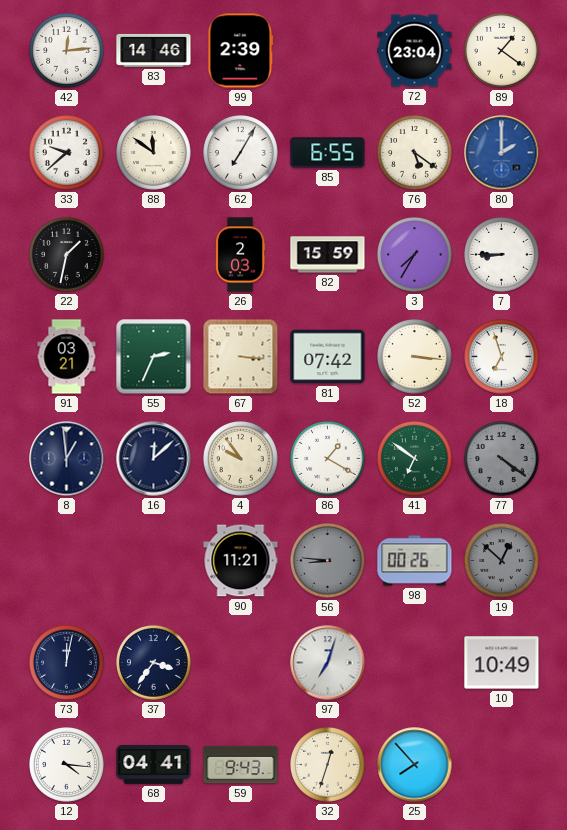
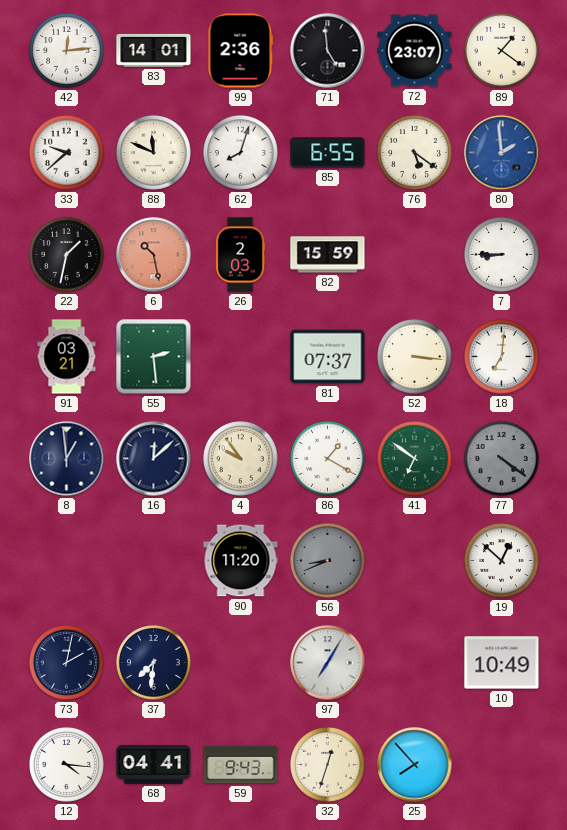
83: 14:46 -> 14:01 (154, 50)
99: 2:39 -> 2:36 (241, 51)
71: none -> 4:59 (328, 51)
72: 23:04 -> 23:07 (415, 51)
88: 11:51 -> 11:49 (154, 153)
62: 7:05 -> 8:03 (241, 153)
80: 2:00 -> 1:59 (502, 153)
6: none -> 10:28 (154, 255)
3: 7:35 -> none (415, 255)
55: 2:34 -> 2:29 (154, 357)
67: 3:16 -> none (241, 357)
81: 07:42 -> 07:37 (328, 357)
18: 6:57 -> 7:01 (502, 357)
90: 11:21 -> 11:20 (241, 561)
56: 8:46 -> 8:41 (328, 561)
98: 00:26 -> none (415, 561)
19 dial: grey -> white (502, 561)
73: 12:02 -> 2:02 (67, 663)
37: 3:36 -> 7:31 (154, 663)
97: 7:03 -> 7:05 (328, 663)
